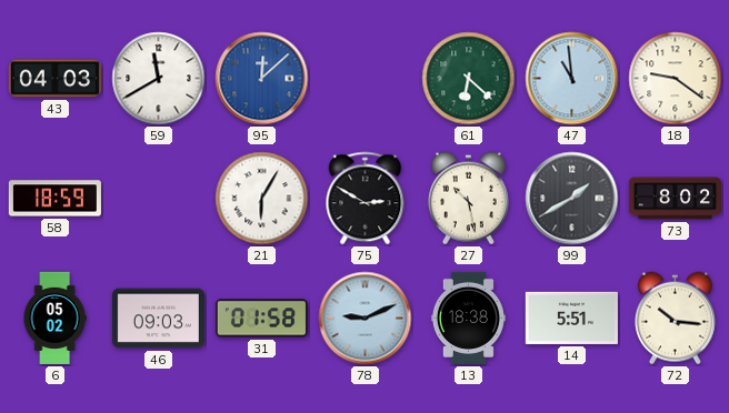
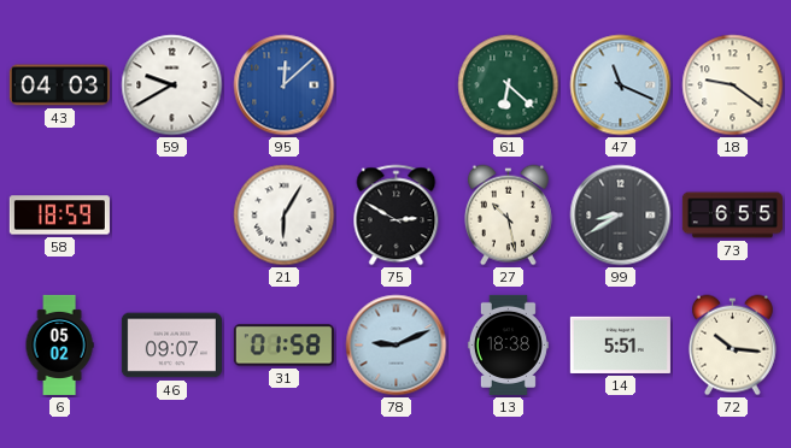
59: 11:40 -> 9:40 (172, 86)
47: 10:59 -> 11:19 (621, 86)
99: 1:40 -> 8:40 (621, 216)
73: 8:02 -> 6:55 (732, 216)
46: 09:03 -> 09:07 (171, 346)
